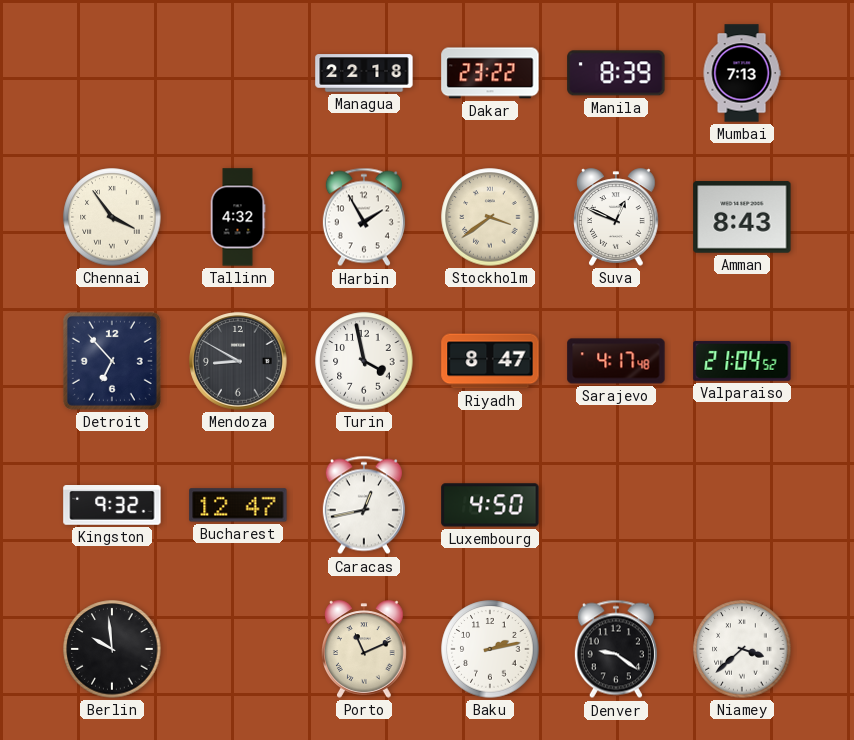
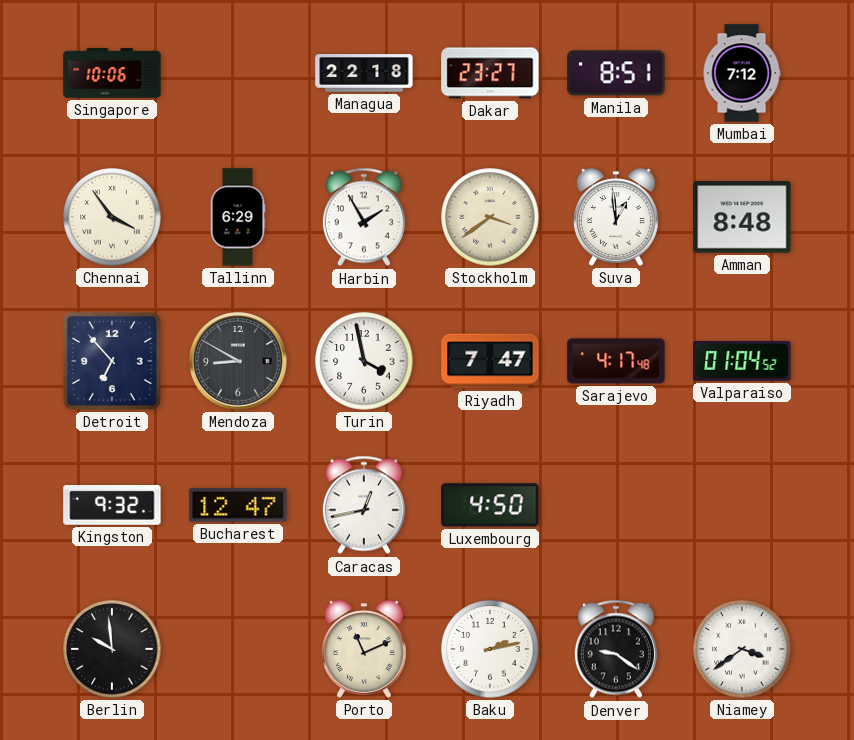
Singapore: none -> 10:06 (112, 73)
Dakar: 23:22 -> 23:27 (490, 73)
Manila: 8:39 -> 8:51 (616, 73)
Mumbai: 7:13 -> 7:12 (742, 73)
Tallinn: 4:32 -> 6:29 (238, 217)
Suva: 12:49 -> 12:59 (617, 217)
Amman: 8:43 -> 8:48 (742, 217)
Riyadh: 8:47 -> 7:47 (490, 361)
Valparaiso: 21:04 -> 01:04 (742, 361)
Niamey: 3:38 -> 3:39 (742, 649)
